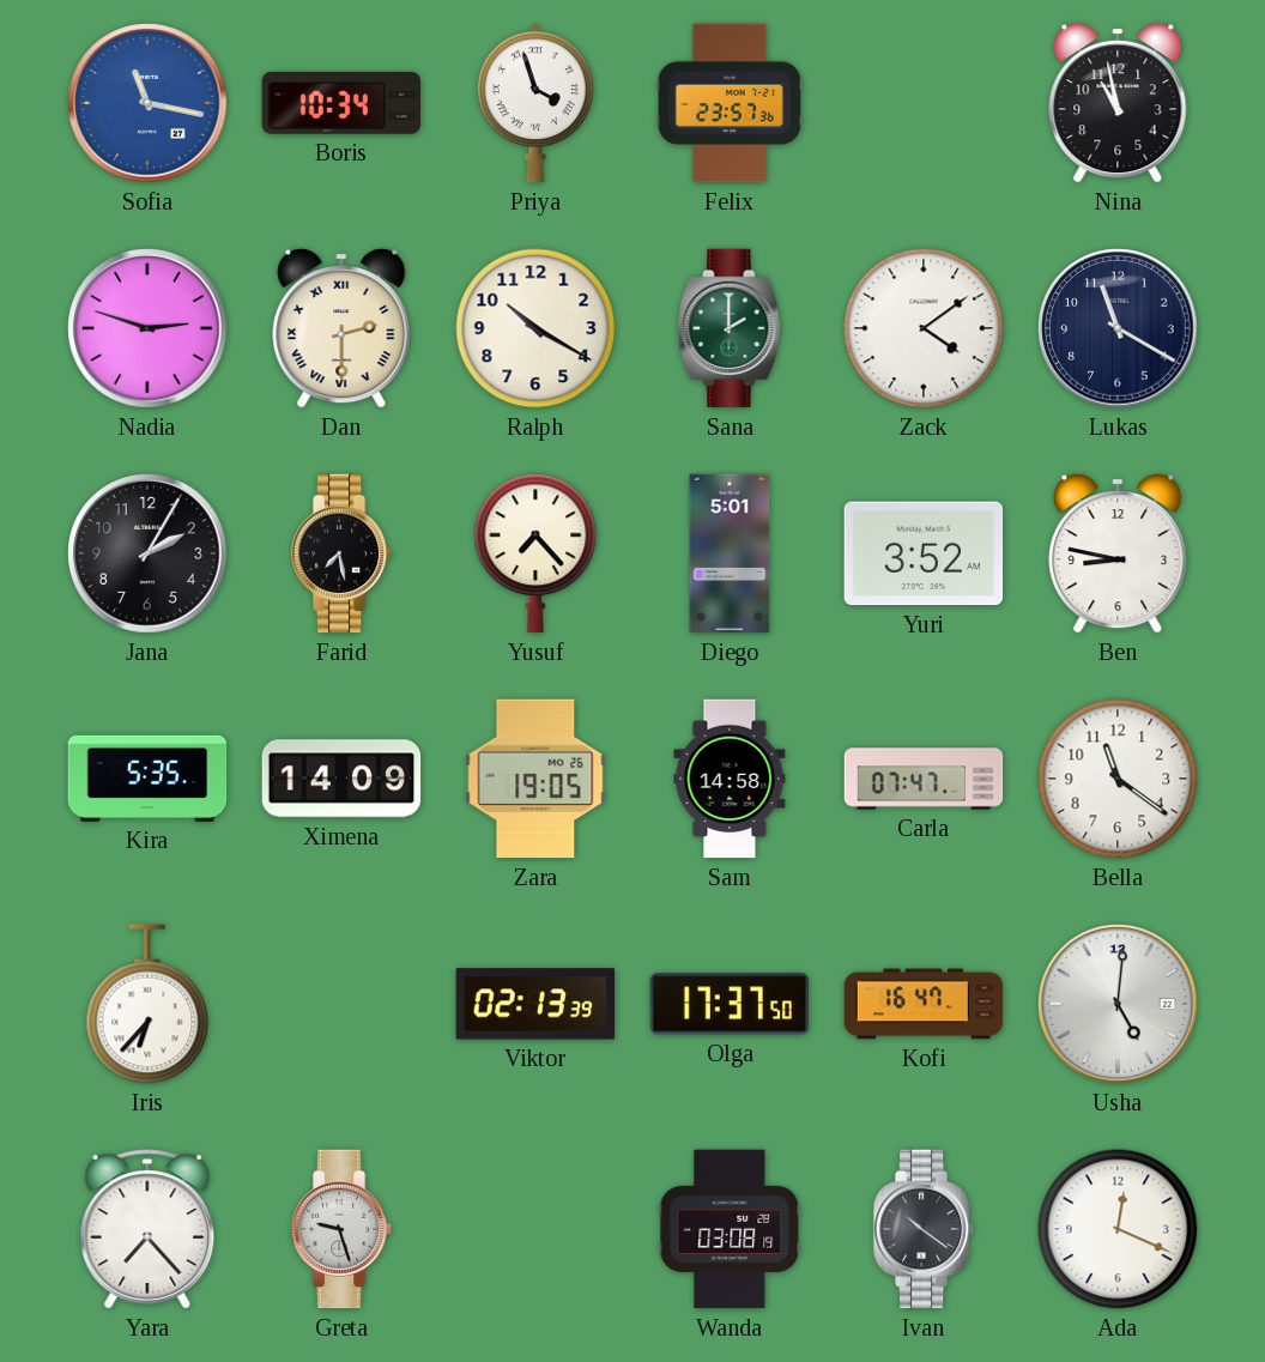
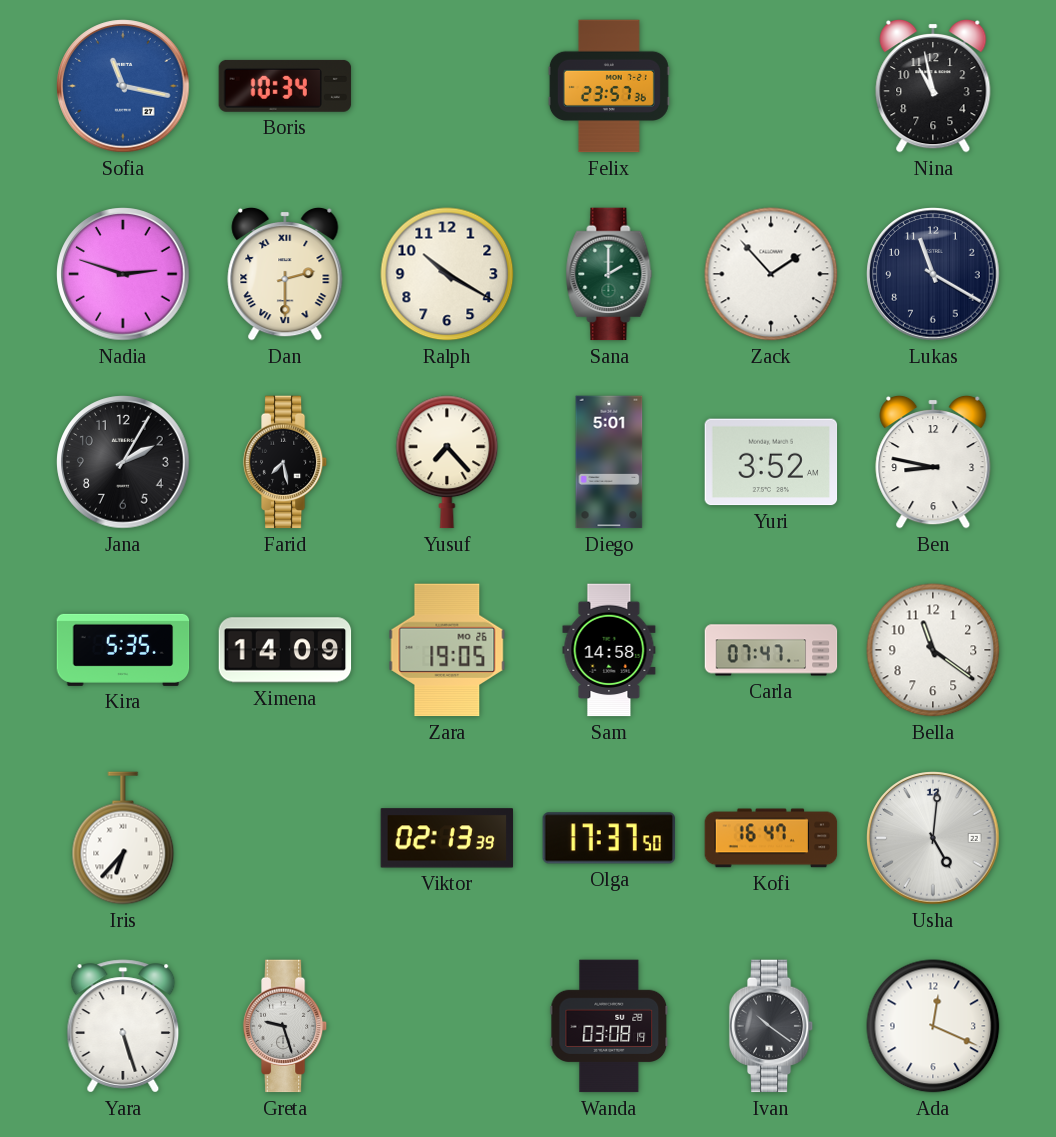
Priya: 3:57 -> none (535, 103)
Zack: 4:09 -> 1:53 (771, 274)
Yara: 7:23 -> 5:27 (123, 1026)
